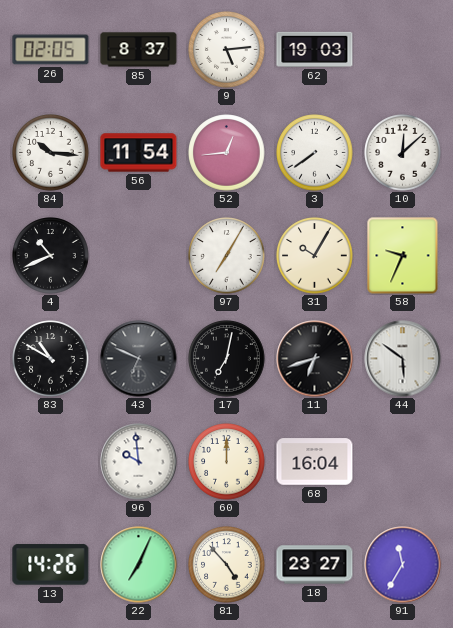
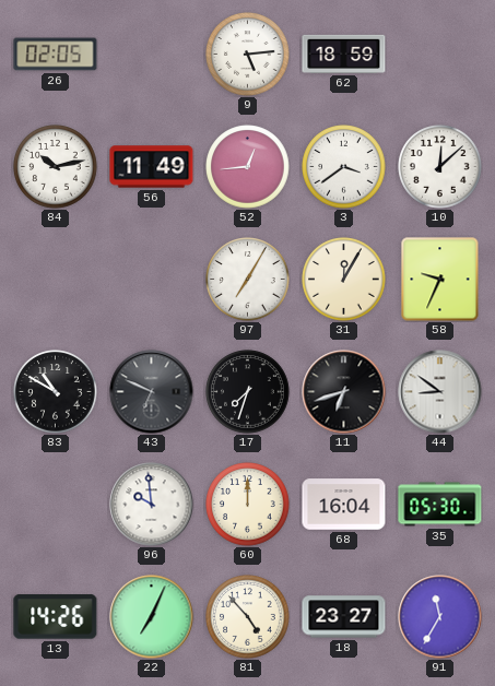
85: 8:37 -> none (139, 50)
62: 19:03 -> 18:59 (344, 54)
84: 10:16 -> 10:13 (56, 167)
56: 11:54 -> 11:49 (152, 167)
3: 7:39 -> 3:39 (344, 167)
4: 10:41 -> none (51, 256)
31: 10:05 -> 12:05 (344, 280)
17: 7:02 -> 7:33 (248, 392)
44: 5:51 -> 8:51 (440, 392)
35: none -> 05:30 (440, 505)
